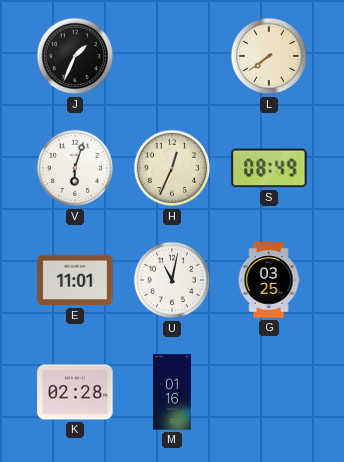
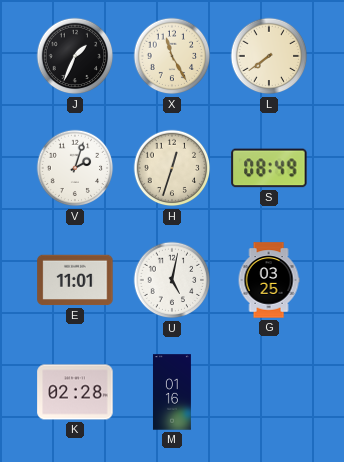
X: none -> 11:25 (172, 56)
V: 6:03 -> 2:03 (75, 168)
H: 12:34 -> 12:33 (172, 168)
U: 11:02 -> 5:02 (172, 280)
